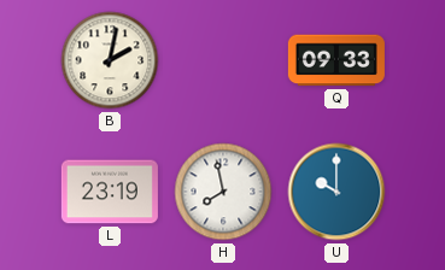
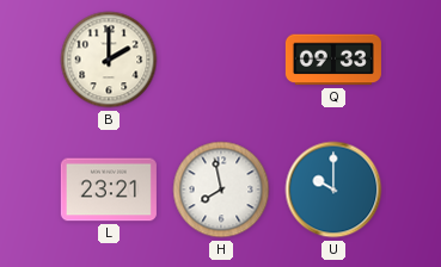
B: 2:02 -> 2:00 (109, 60)
L: 23:19 -> 23:21 (109, 190)
